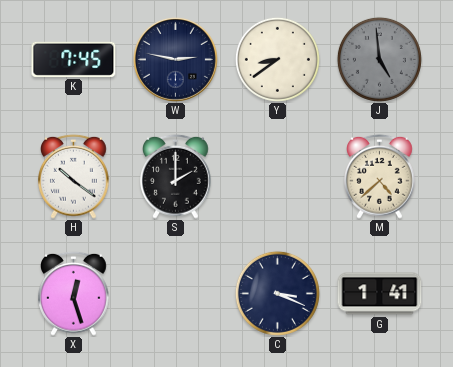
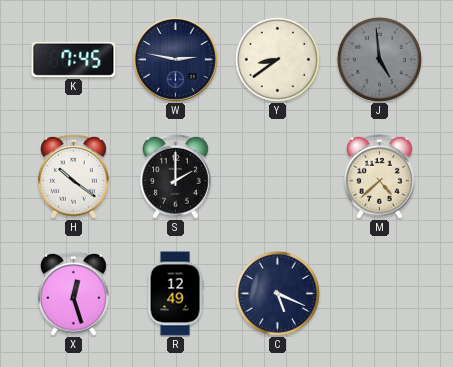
R: none -> 12:49 (175, 294)
C: 3:19 -> 5:19 (277, 293)
G: 1:41 -> none (380, 294)
